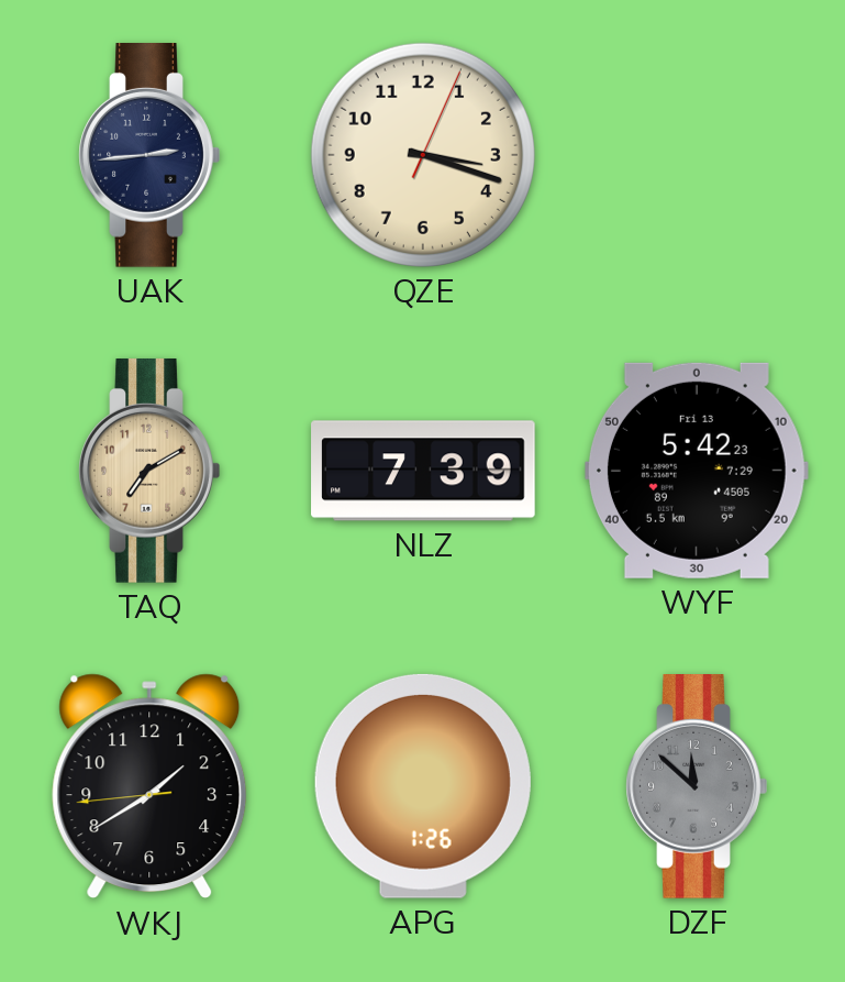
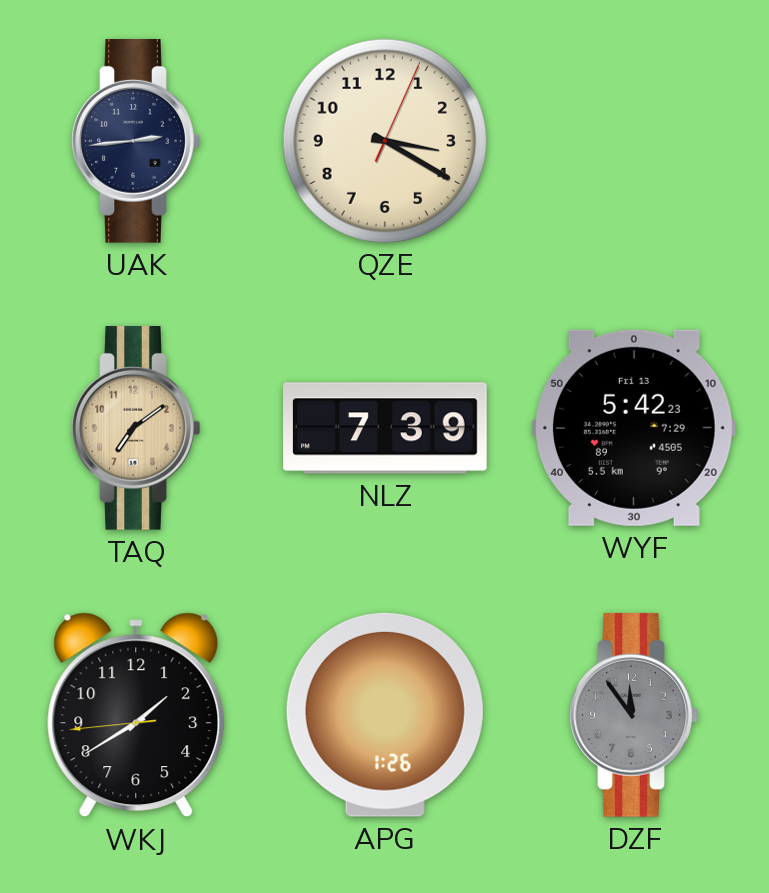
QZE: 3:18 -> 3:20 (385, 141)
TAQ: 7:10 -> 7:09 (136, 429)
DZF: 11:52 -> 11:54 (634, 716)
